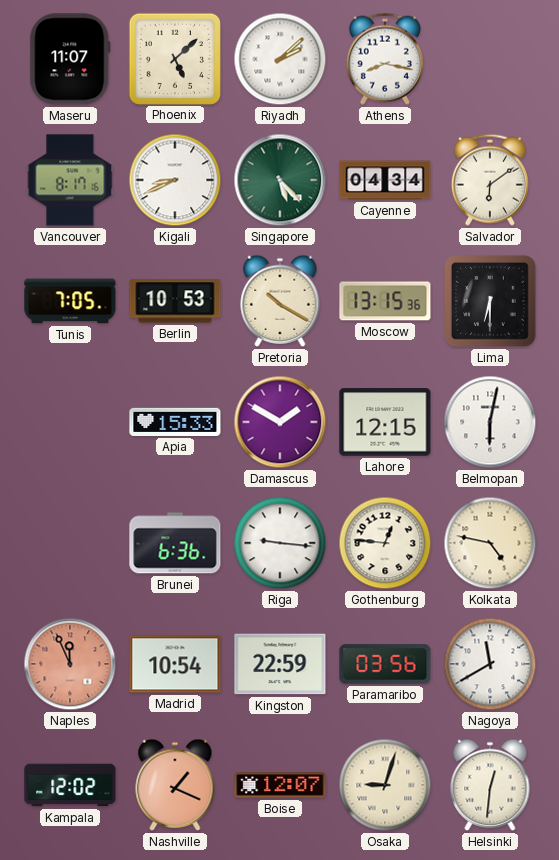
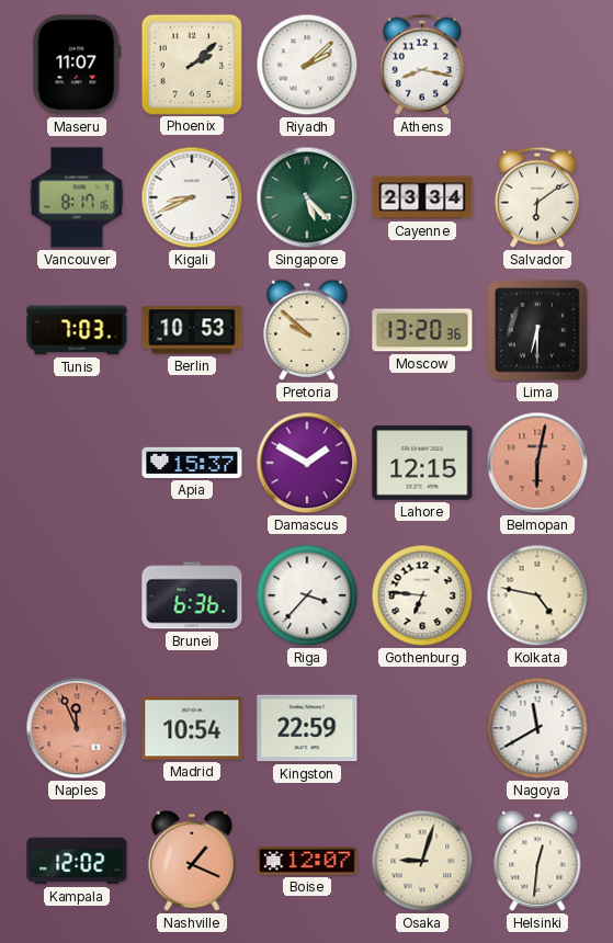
Phoenix: 5:08 -> 2:08 (191, 64)
Cayenne: 04:34 -> 23:34 (422, 197)
Tunis: 7:05 -> 7:03 (77, 330)
Pretoria: 10:20 -> 9:52 (307, 330)
Moscow: 13:15 -> 13:20 (422, 330)
Apia: 15:33 -> 15:37 (192, 463)
Belmopan dial: white -> salmon (537, 463)
Riga: 9:16 -> 3:37 (307, 595)
Gothenburg: 12:46 -> 6:46 (422, 595)
Paramaribo: 03:56 -> none (385, 664)
